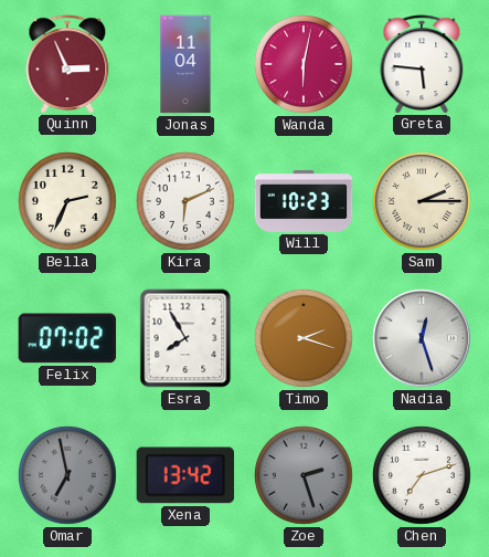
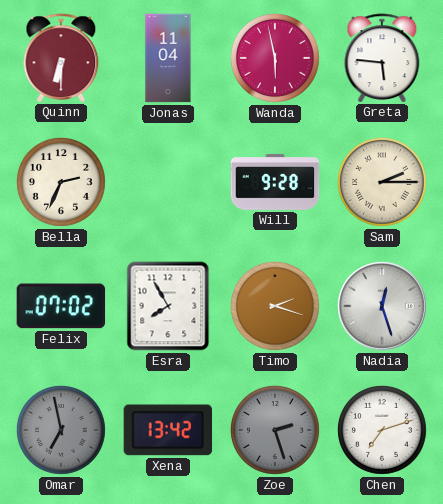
Quinn: 2:56 -> 6:30 (61, 58)
Wanda: 6:02 -> 5:58 (275, 58)
Kira: 6:11 -> none (185, 201)
Will: 10:23 -> 9:28 (275, 183)
